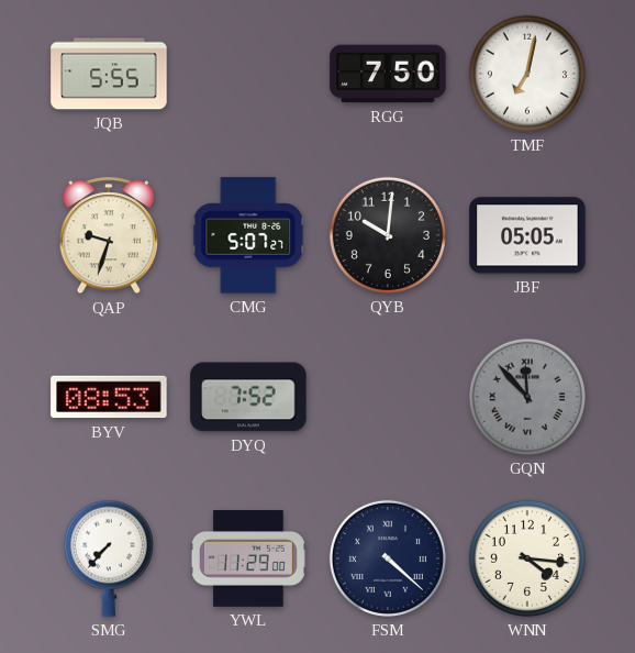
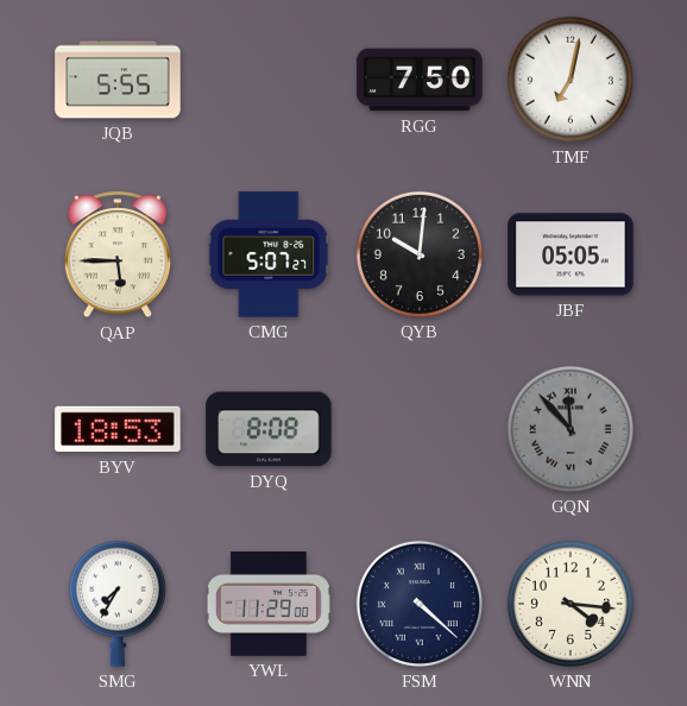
QAP: 9:33 -> 5:45 (118, 256)
BYV: 08:53 -> 18:53 (118, 429)
DYQ: 7:52 -> 8:08 (269, 429)
SMG: 7:37 -> 7:35 (118, 604)
